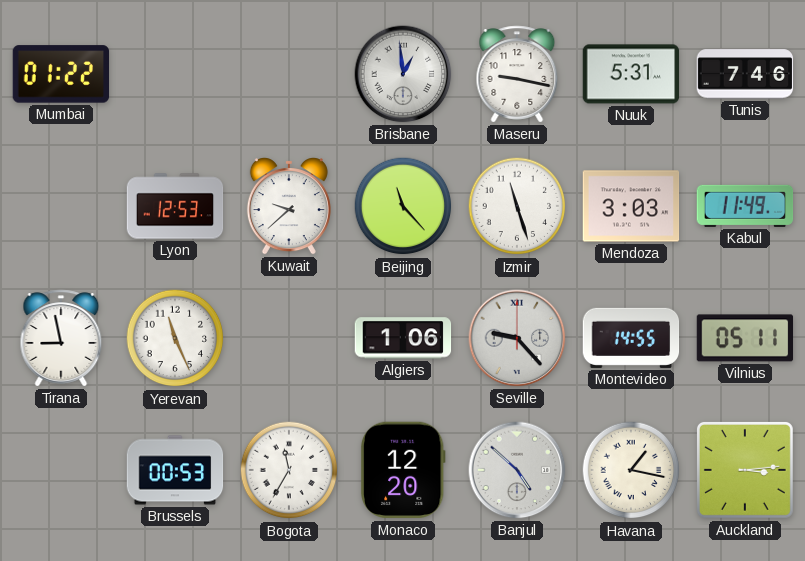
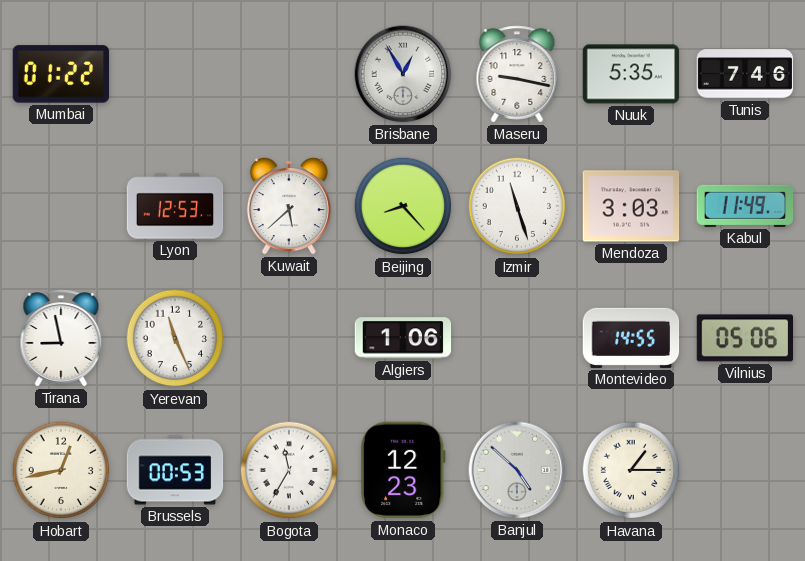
Brisbane: 12:59 -> 12:55 (403, 74)
Nuuk: 5:31 -> 5:35 (631, 74)
Kuwait: 9:38 -> 5:38 (289, 206)
Beijing: 11:23 -> 8:23 (403, 206)
Seville: 9:23 -> none (517, 338)
Vilnius: 05:11 -> 05:06 (745, 338)
Hobart: none -> 12:43 (61, 470)
Monaco: 12:20 -> 12:23 (403, 470)
Havana: 1:17 -> 1:15 (631, 470)
Auckland: 3:14 -> none (745, 470)
